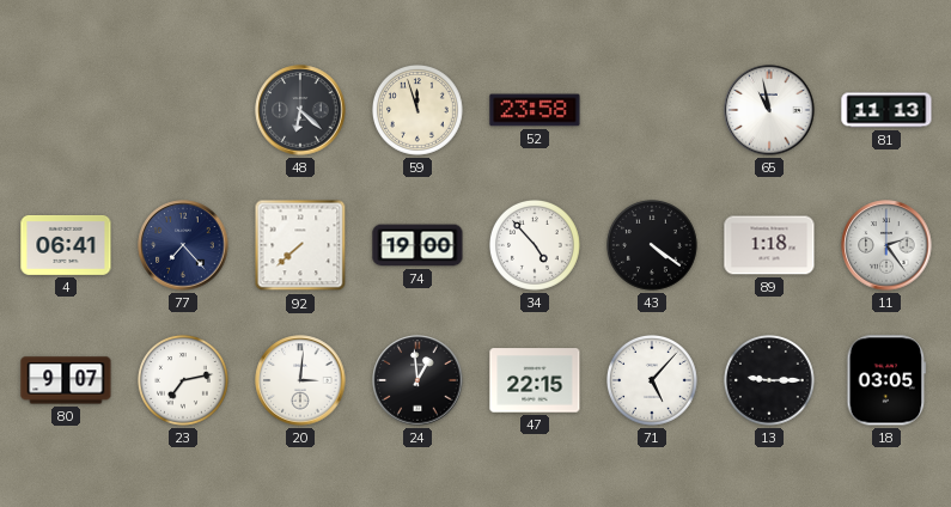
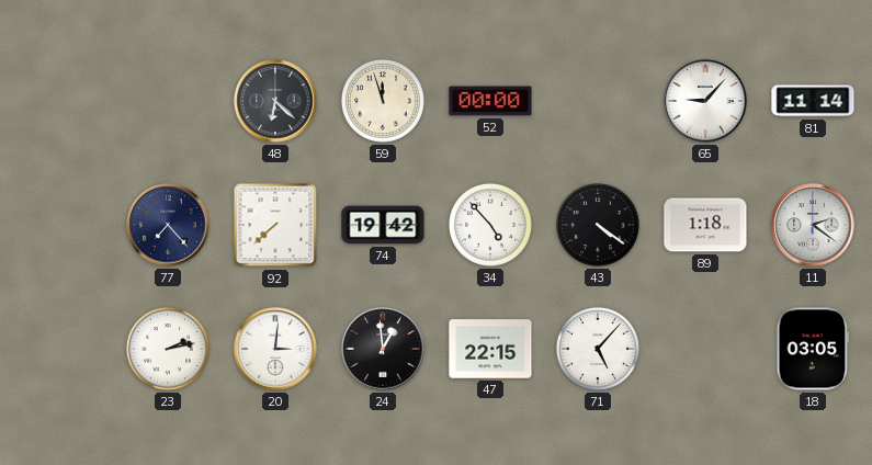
52: 23:58 -> 00:00 (490, 101)
65: 10:58 -> 9:07 (705, 101)
81: 11:13 -> 11:14 (813, 101)
4: 06:41 -> none (66, 245)
74: 19:00 -> 19:42 (383, 225)
11: 2:24 -> 2:21 (813, 225)
80: 9:07 -> none (66, 380)
23: 7:13 -> 2:13 (169, 350)
13: 9:15 -> none (770, 381)
